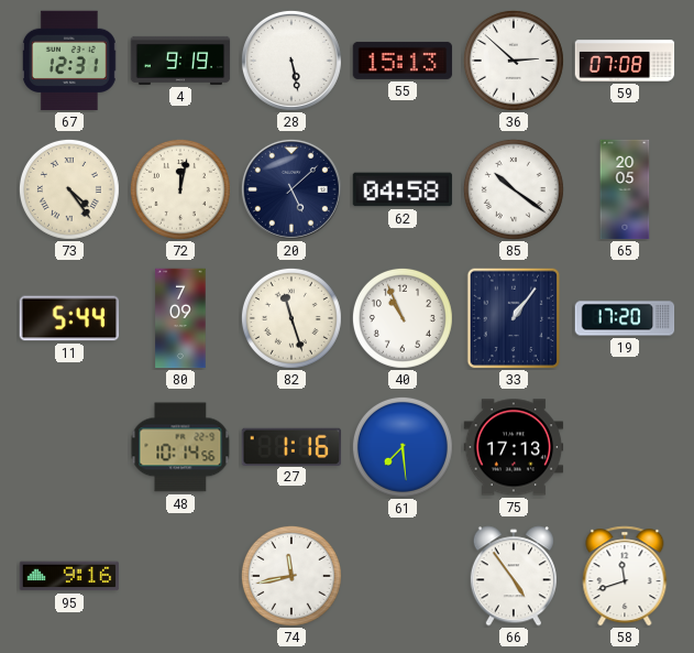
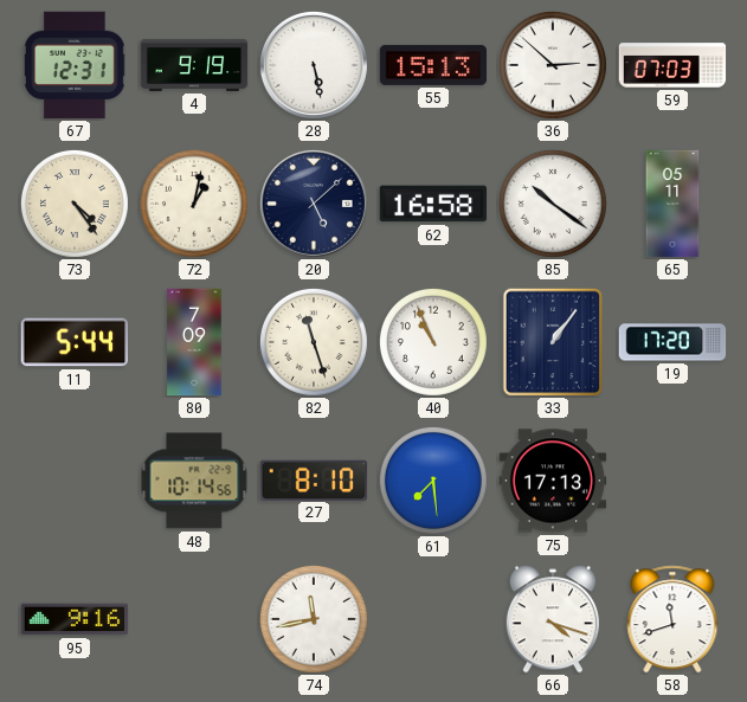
59: 07:08 -> 07:03 (672, 65)
72: 12:02 -> 1:02 (194, 204)
62: 04:58 -> 16:58 (433, 204)
65: 20:05 -> 05:11 (672, 204)
27: 1:16 -> 8:10 (314, 479)
66: 4:54 -> 4:18 (553, 619)
